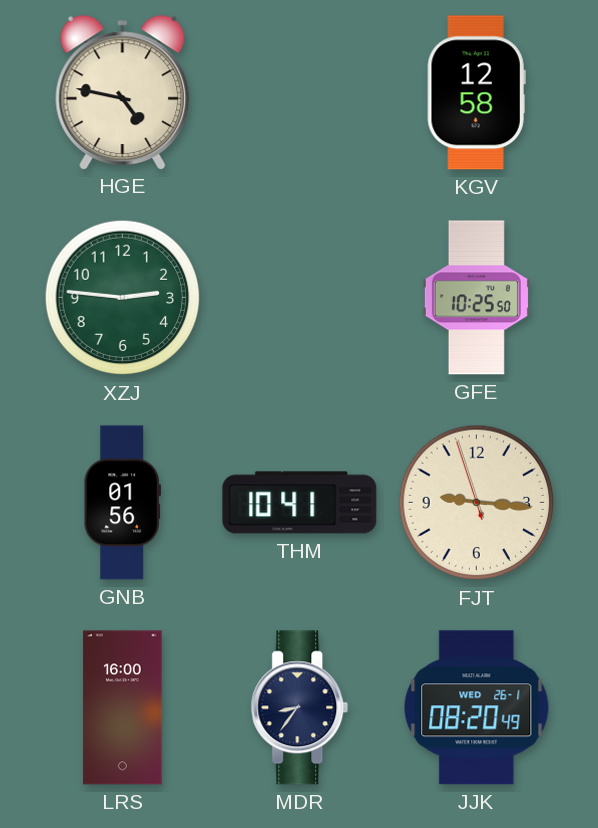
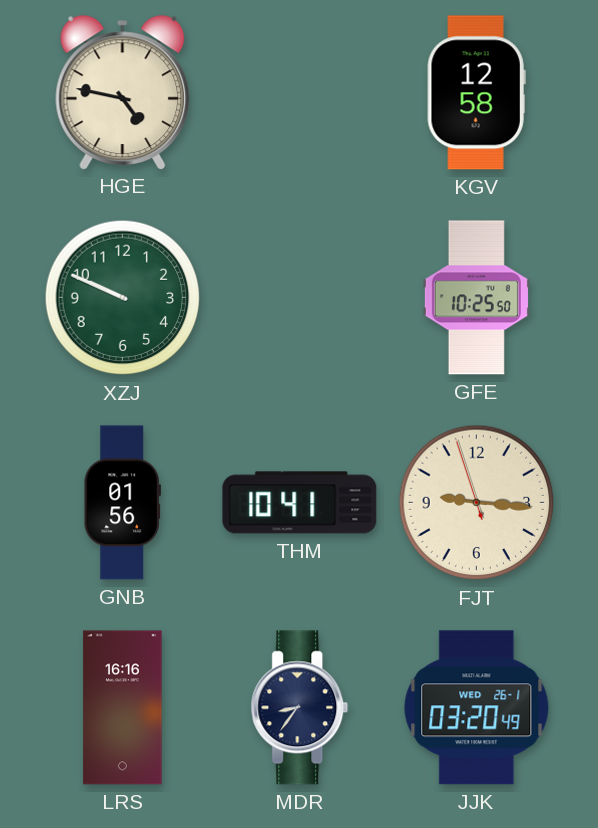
XZJ: 2:46 -> 9:49 (123, 298)
LRS: 16:00 -> 16:16 (123, 708)
JJK: 08:20 -> 03:20 (477, 708)
